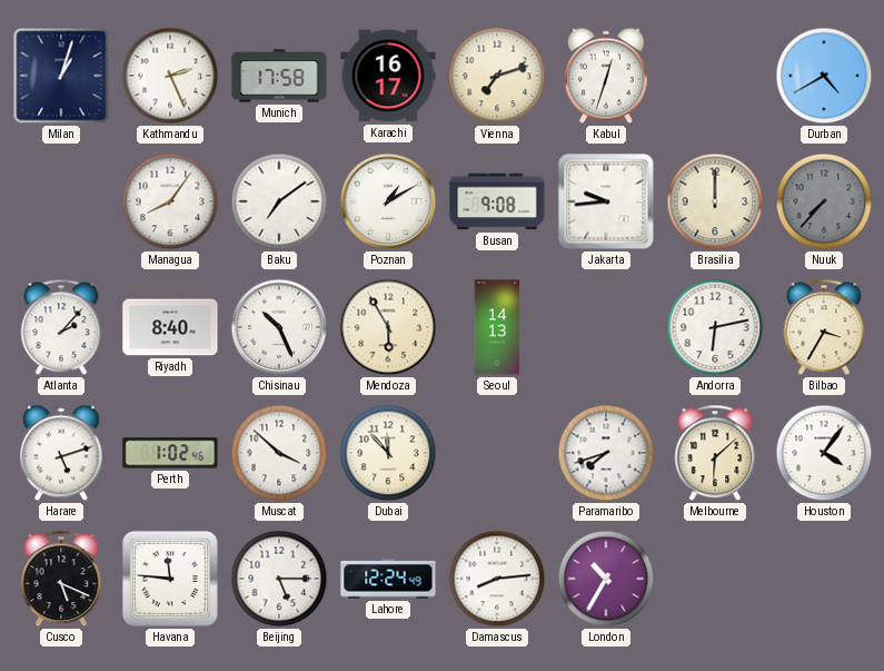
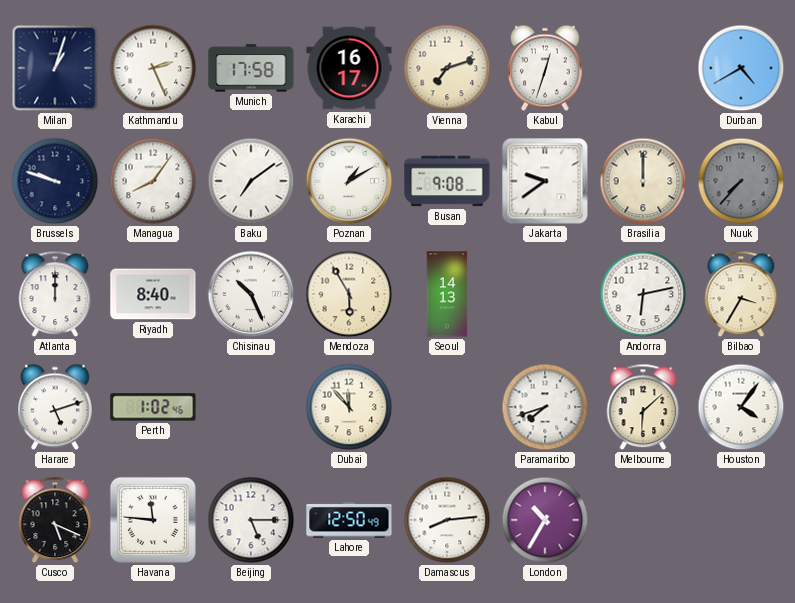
Brussels: none -> 9:48 (55, 181)
Jakarta: 9:44 -> 9:39 (545, 181)
Atlanta: 2:07 -> 12:00 (55, 294)
Muscat: 3:52 -> none (279, 453)
Lahore: 12:24 -> 12:50 (349, 520)
